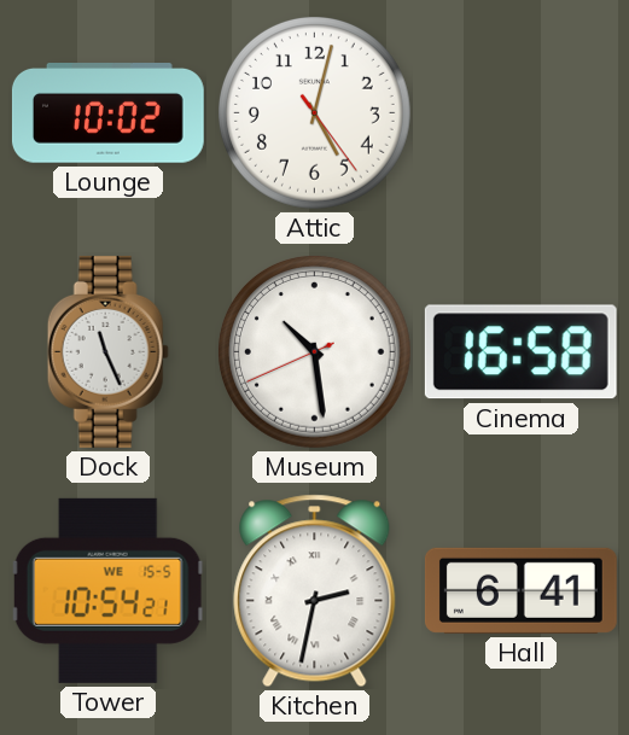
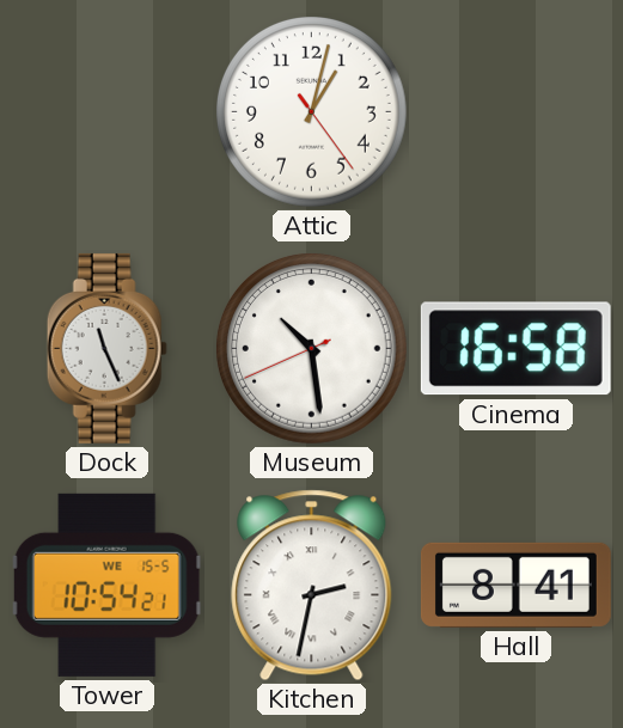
Lounge: 10:02 -> none (107, 113)
Attic: 5:02 -> 1:02 (312, 112)
Hall: 6:41 -> 8:41 (515, 585)
